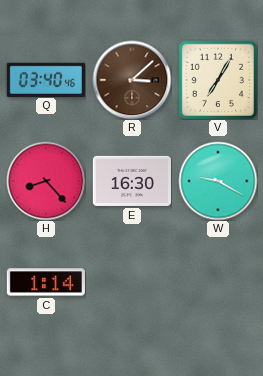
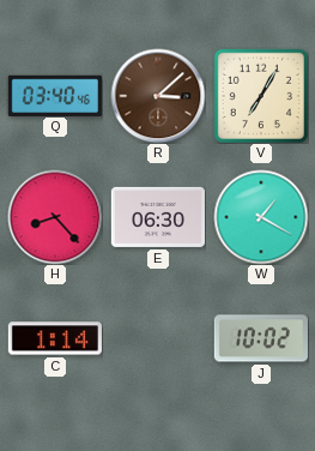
E: 16:30 -> 06:30 (157, 217)
W: 9:20 -> 1:20 (261, 217)
J: none -> 10:02 (261, 338)
